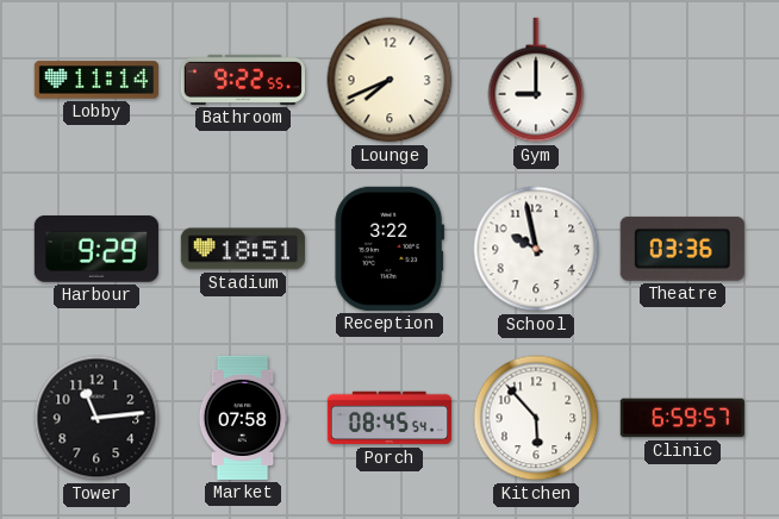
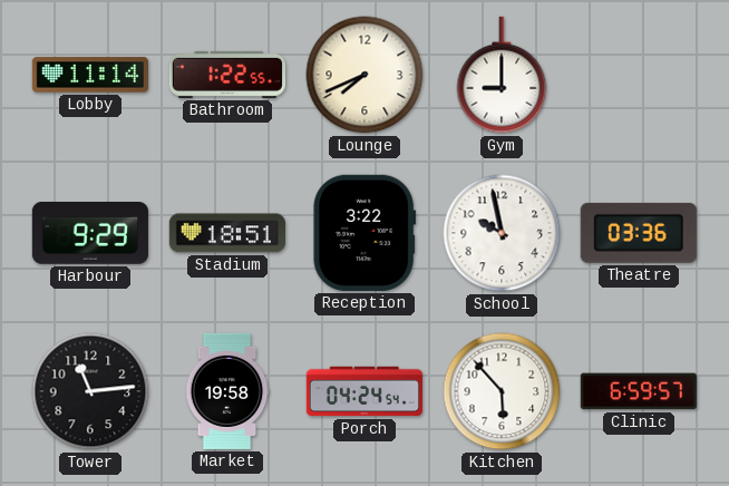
Bathroom: 9:22 -> 1:22 (227, 75)
Market: 07:58 -> 19:58 (227, 391)
Porch: 08:45 -> 04:24 (365, 391)
